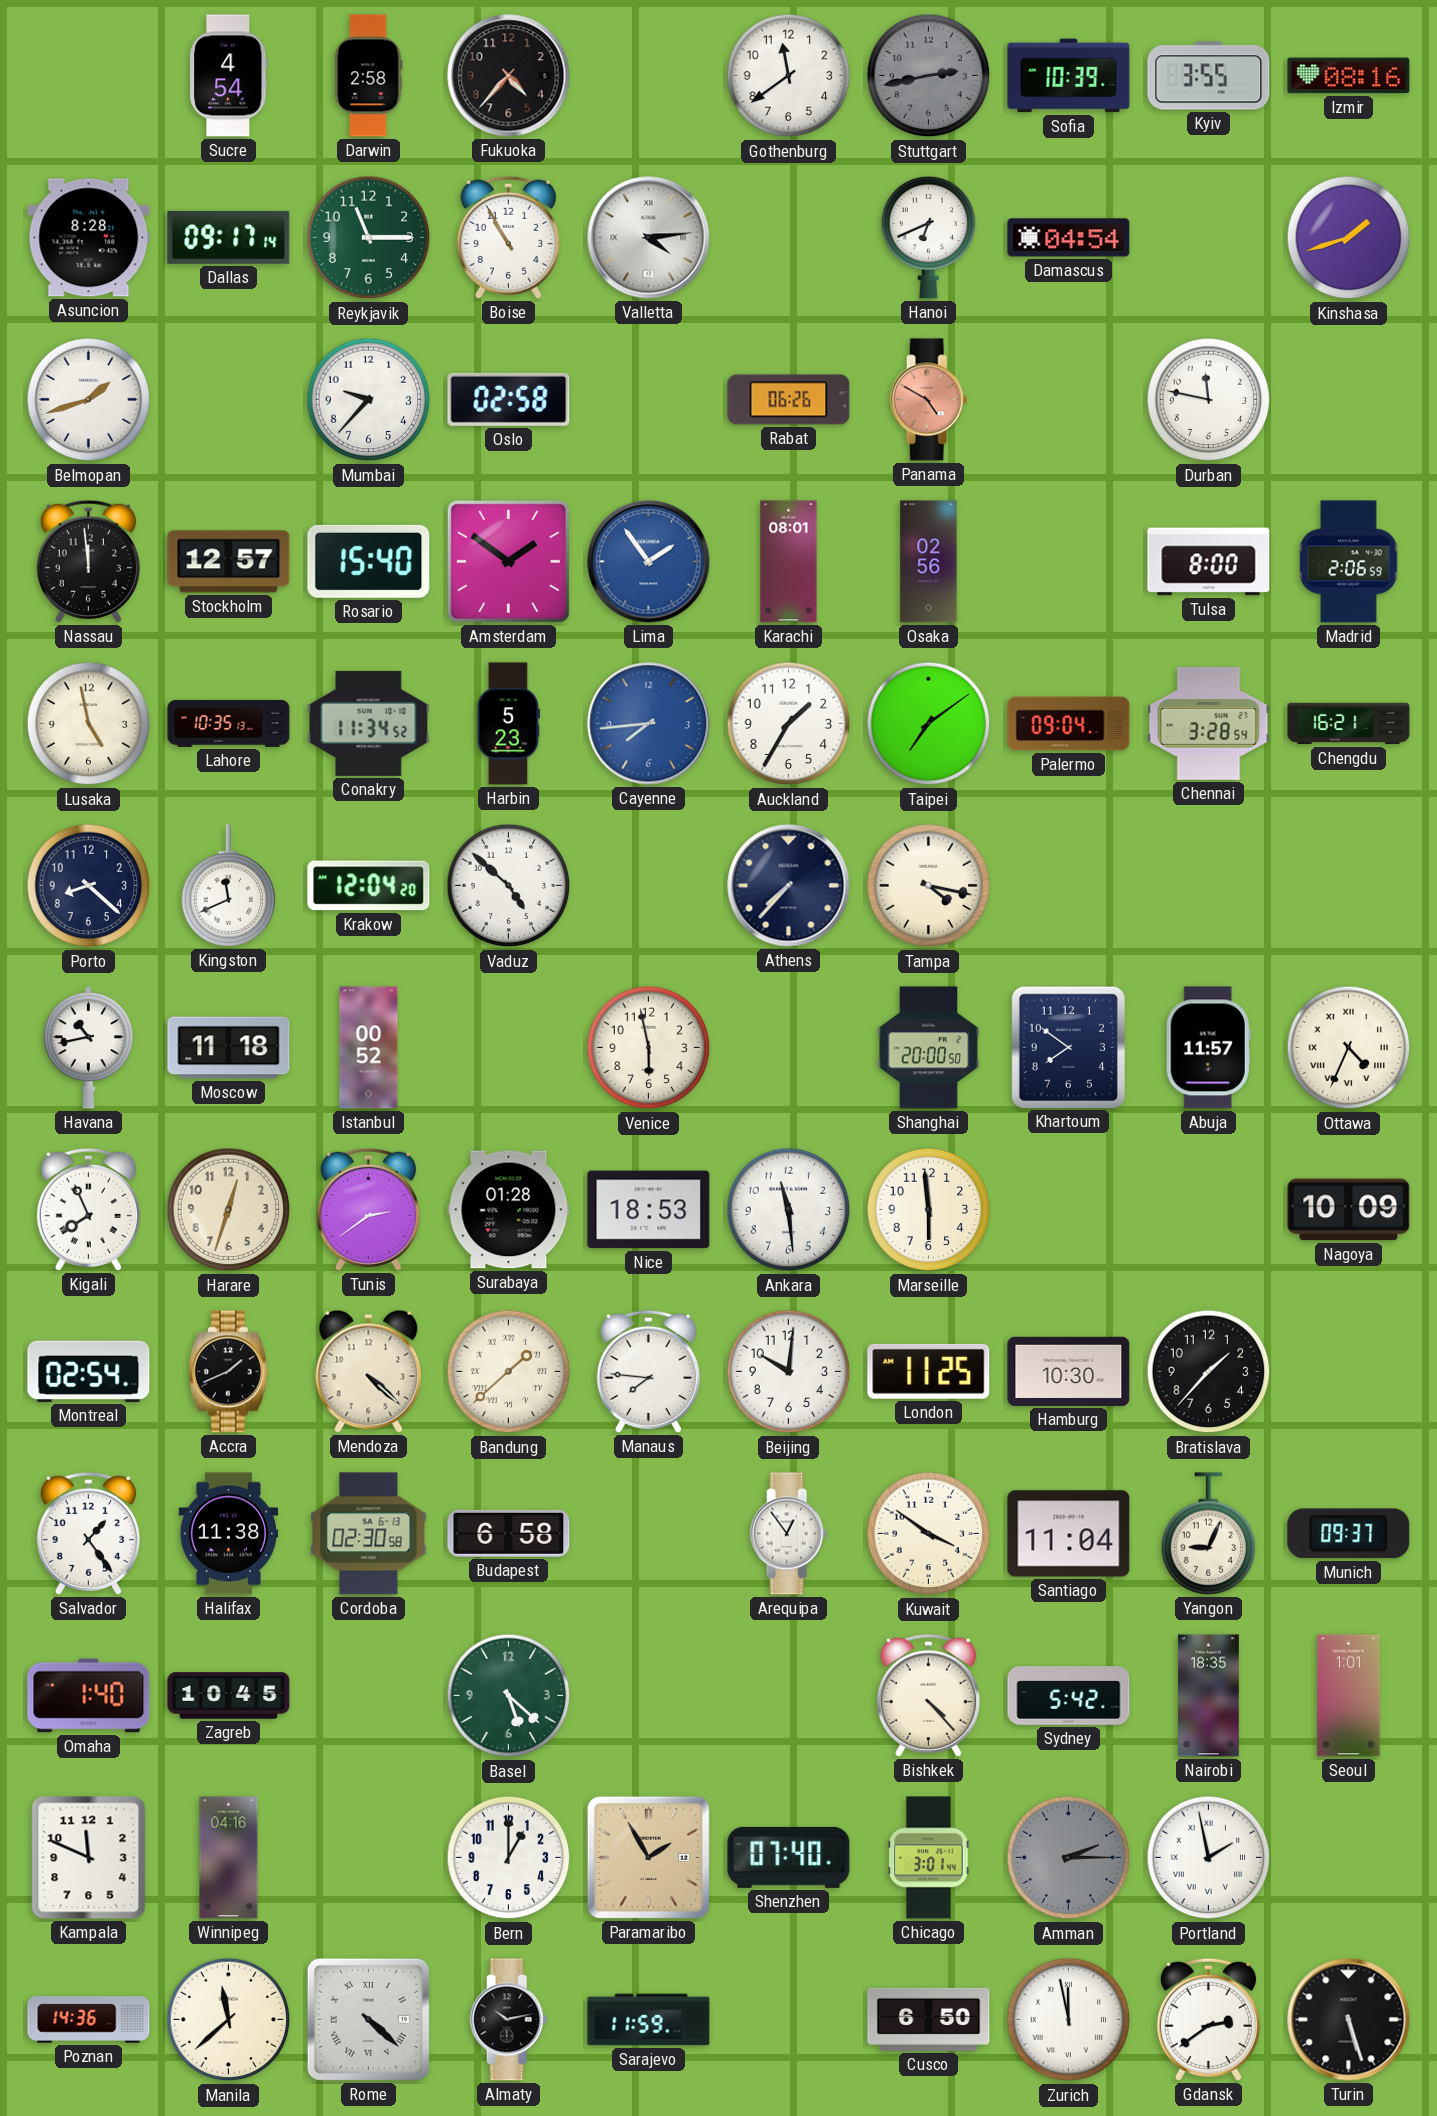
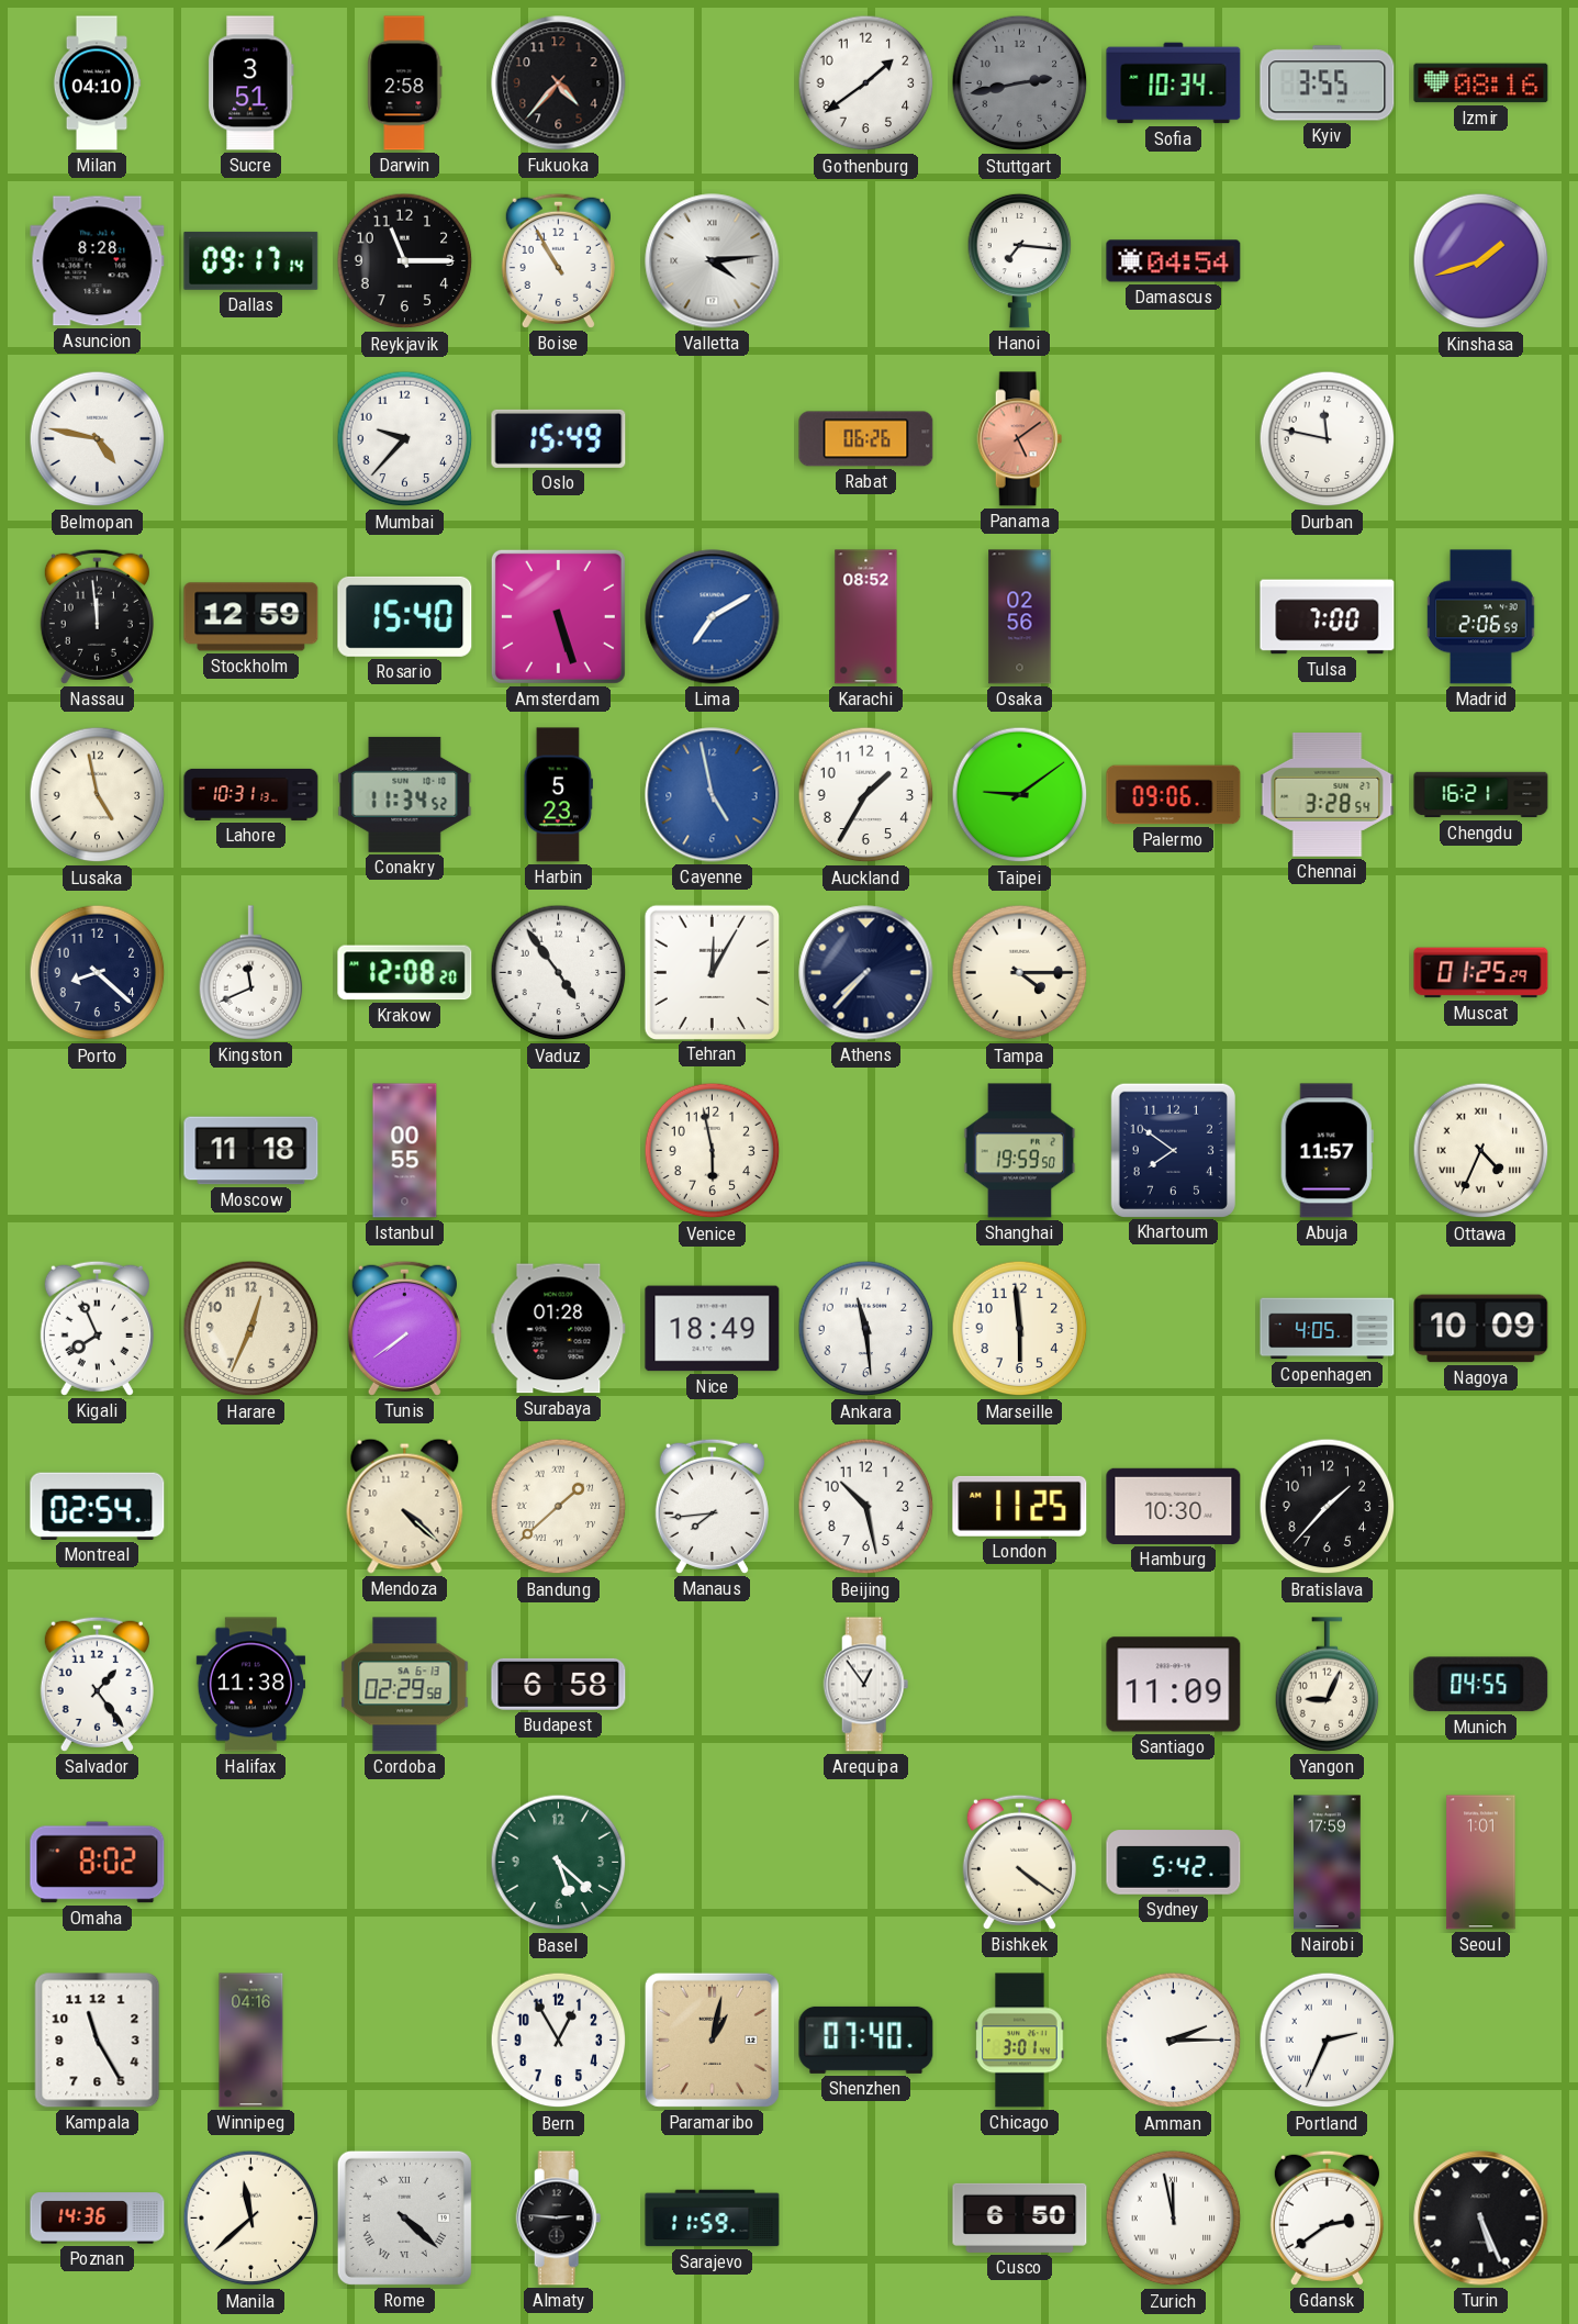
Milan: none -> 04:10 (97, 83)
Sucre: 4:54 -> 3:51 (251, 83)
Gothenburg: 11:39 -> 1:39 (866, 83)
Sofia: 10:39 -> 10:34 (1174, 83)
Reykjavik dial: green -> black (405, 261)
Hanoi: 6:41 -> 7:16 (1020, 260)
Belmopan: 1:42 -> 4:47 (98, 439)
Oslo: 02:58 -> 15:49 (559, 438)
Panama: 4:50 -> 5:09 (1020, 439)
Stockholm: 12:57 -> 12:59 (251, 617)
Amsterdam: 1:51 -> 5:27 (558, 616)
Lima: 1:54 -> 7:10 (713, 617)
Karachi: 08:01 -> 08:52 (866, 617)
Tulsa: 8:00 -> 7:00 (1328, 617)
Lahore: 10:35 -> 10:31 (251, 794)
Cayenne: 7:44 -> 4:58 (713, 795)
Taipei: 7:09 -> 9:09 (1020, 795)
Palermo: 09:04 -> 09:06 (1174, 795)
Krakow: 12:04 -> 12:08 (405, 973)
Vaduz: 4:52 -> 4:54 (559, 973)
Tehran: none -> 12:05 (712, 972)
Tampa: 4:17 -> 4:15 (1020, 973)
Muscat: none -> 01:25 (1481, 973)
Havana: 10:43 -> none (88, 1047)
Istanbul: 00:52 -> 00:55 (405, 1151)
Shanghai: 20:00 -> 19:59 (1020, 1151)
Harare: 12:33 -> 12:34 (251, 1329)
Tunis: 2:39 -> 7:39 (404, 1328)
Nice: 18:53 -> 18:49 (713, 1329)
Copenhagen: none -> 4:05 (1328, 1329)
Accra: 1:41 -> none (228, 1372)
Manaus: 7:46 -> 7:44 (712, 1506)
Beijing: 10:01 -> 10:28 (866, 1507)
Cordoba: 02:30 -> 02:29 (405, 1685)
Kuwait: 3:51 -> none (929, 1534)
Santiago: 11:04 -> 11:09 (1174, 1685)
Munich: 09:37 -> 04:55 (1481, 1685)
Omaha: 1:40 -> 8:02 (98, 1863)
Zagreb: 10:45 -> none (229, 1696)
Bishkek: 4:23 -> 4:21 (1019, 1862)
Nairobi: 18:35 -> 17:59 (1328, 1863)
Kampala: 11:49 -> 11:25 (98, 2041)
Bern: 1:00 -> 12:55 (559, 2041)
Paramaribo: 1:55 -> 1:02 (712, 2040)
Amman dial: grey -> white (1174, 2041)
Portland: 1:58 -> 2:34 (1328, 2041)
Almaty: 10:13 -> 2:46 (559, 2219)
Turin: 5:27 -> 5:26 (1481, 2219)
